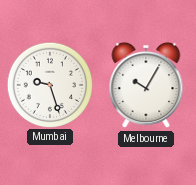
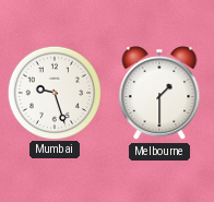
Melbourne: 10:05 -> 1:30 (159, 93)
